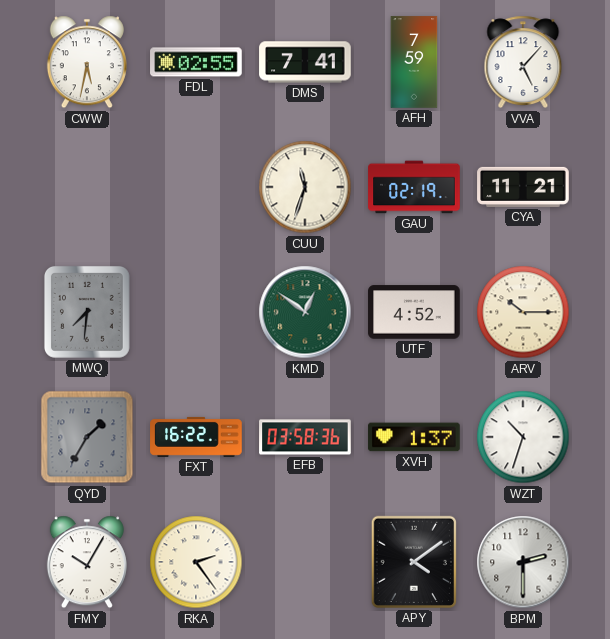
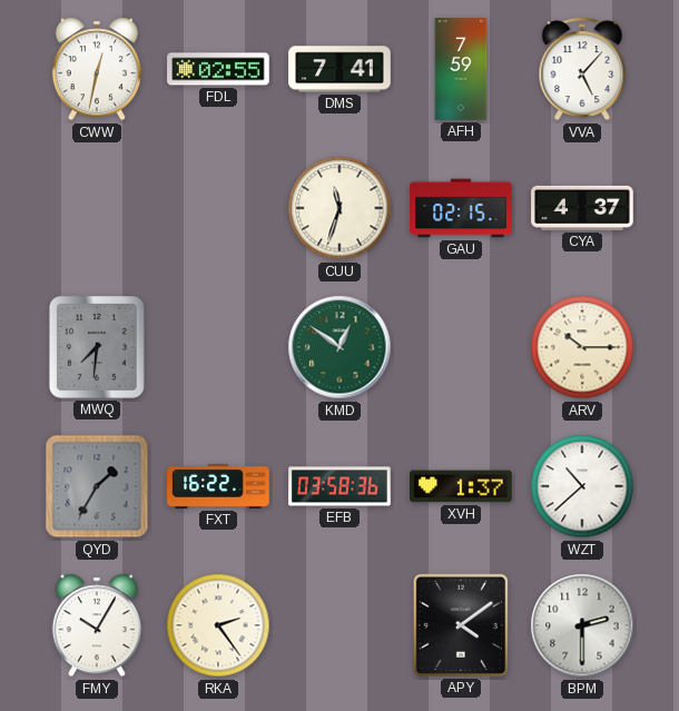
CWW: 5:32 -> 12:32 (97, 69)
GAU: 02:19 -> 02:15 (461, 208)
CYA: 11:21 -> 4:37 (582, 208)
UTF: 4:52 -> none (414, 312)
WZT: 10:33 -> 10:38 (582, 486)
